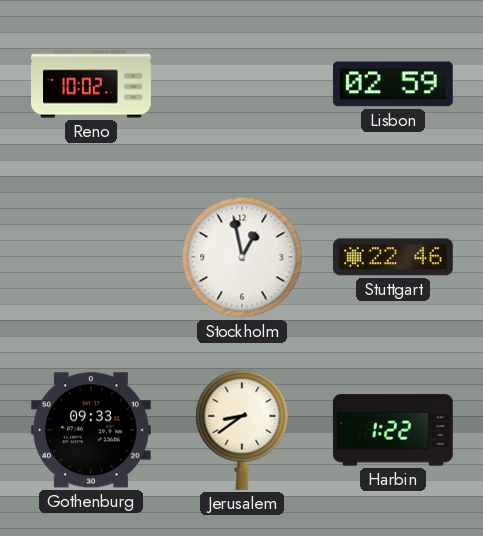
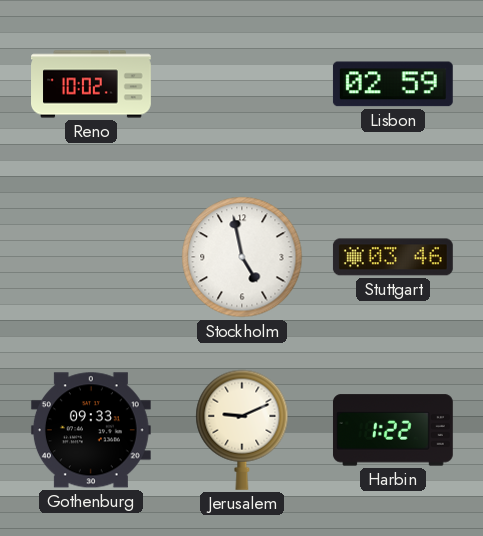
Stockholm: 12:58 -> 4:58 (242, 257)
Stuttgart: 22:46 -> 03:46 (393, 257)
Jerusalem: 8:39 -> 9:11 (242, 430)
